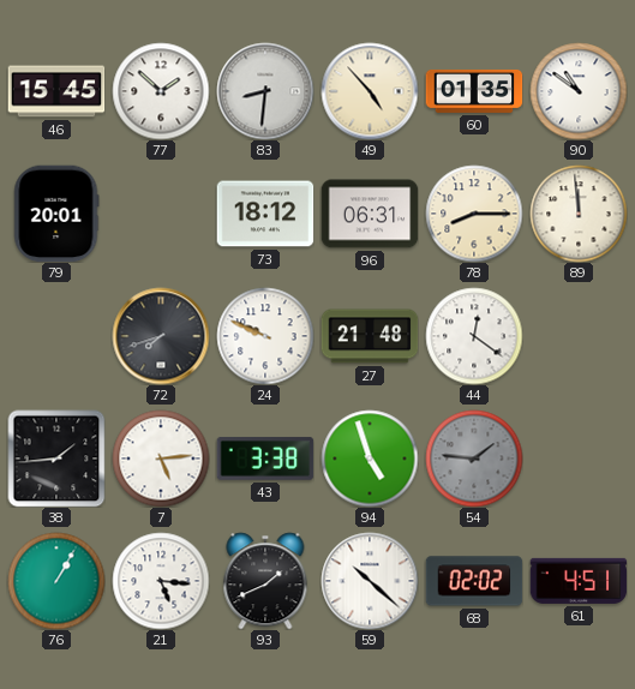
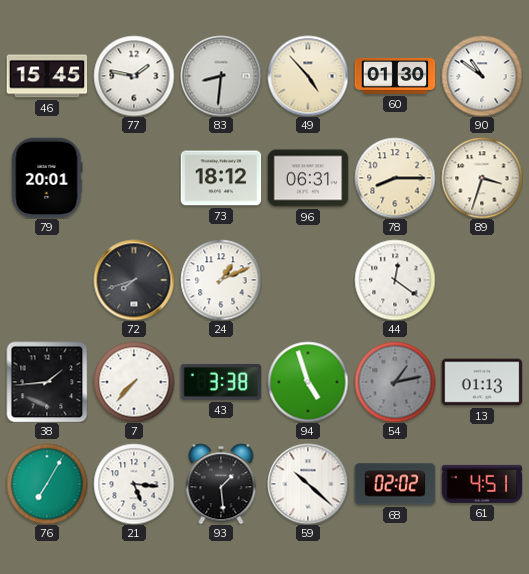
77: 1:52 -> 1:47 (134, 76)
60: 01:35 -> 01:30 (395, 76)
89: 11:59 -> 3:33 (482, 178)
24: 9:49 -> 1:11 (221, 280)
27: 21:48 -> none (370, 336)
7: 5:14 -> 7:37 (134, 382)
54: 1:46 -> 1:13 (395, 382)
13: none -> 01:13 (482, 382)
76: 1:05 -> 7:05 (47, 484)
93: 1:41 -> 1:29 (221, 484)
